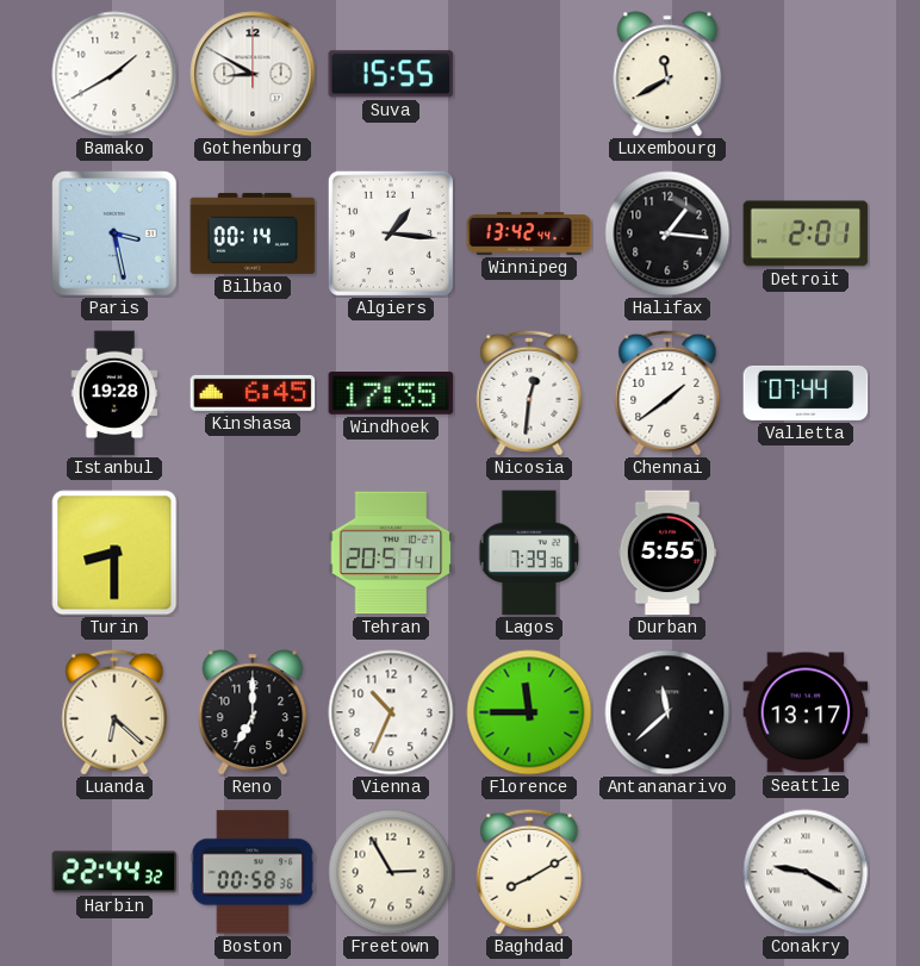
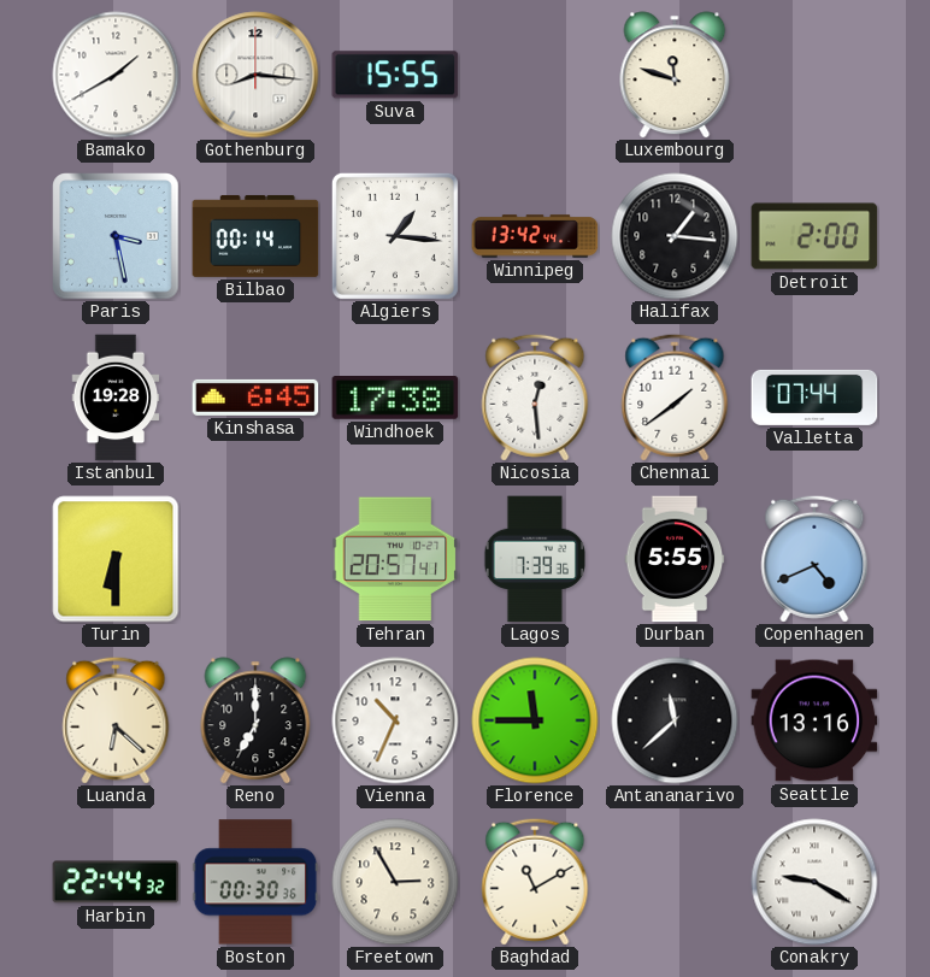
Gothenburg: 8:50 -> 8:16 (255, 75)
Luxembourg: 11:40 -> 11:48 (675, 75)
Detroit: 2:01 -> 2:00 (814, 236)
Windhoek: 17:35 -> 17:38 (395, 399)
Nicosia: 12:31 -> 12:29 (535, 398)
Turin: 8:30 -> 6:30 (116, 559)
Copenhagen: none -> 4:41 (814, 559)
Seattle: 13:17 -> 13:16 (814, 720)
Boston: 00:58 -> 00:30 (255, 882)
Baghdad: 8:10 -> 11:10 (535, 882)
